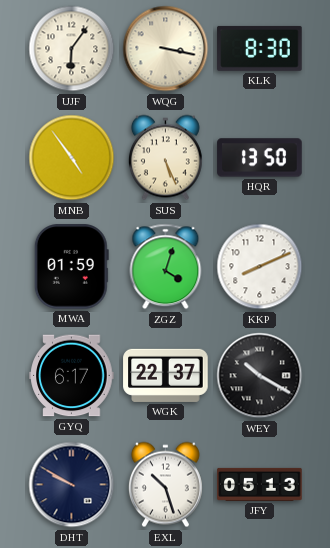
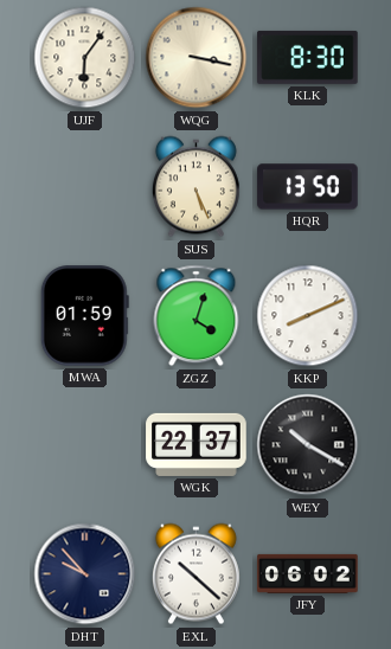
MNB: 4:54 -> none (72, 158)
GYQ: 6:17 -> none (72, 376)
DHT: 9:50 -> 9:53 (85, 574)
EXL: 10:27 -> 10:22 (195, 574)
JFY: 05:13 -> 06:02 (308, 573)
